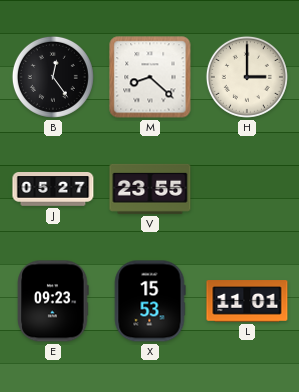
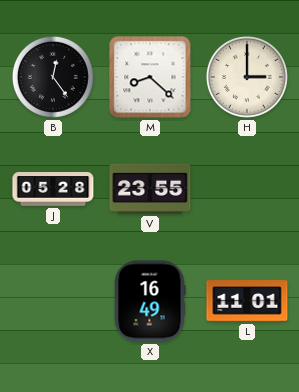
J: 05:27 -> 05:28 (53, 189)
E: 09:23 -> none (53, 301)
X: 15:53 -> 16:49 (150, 301)
